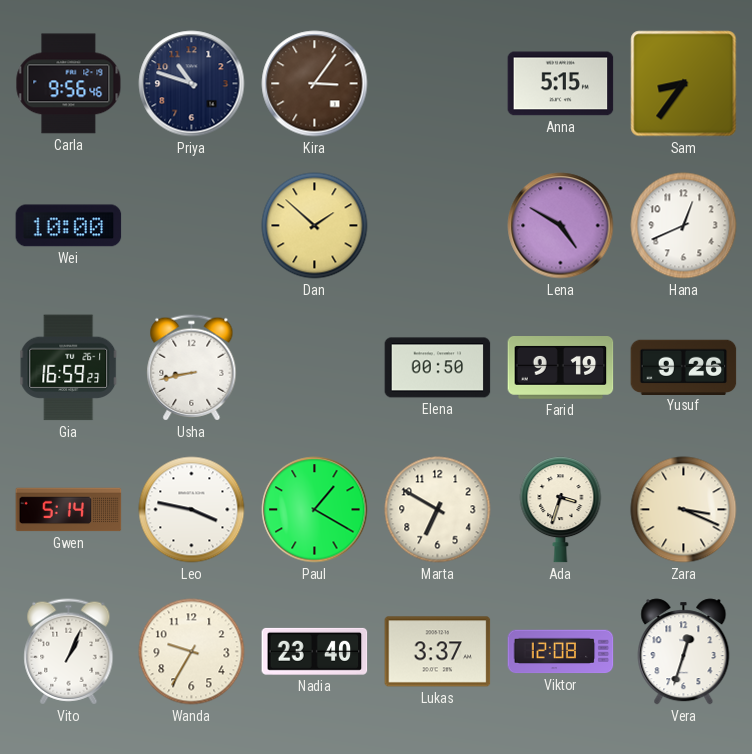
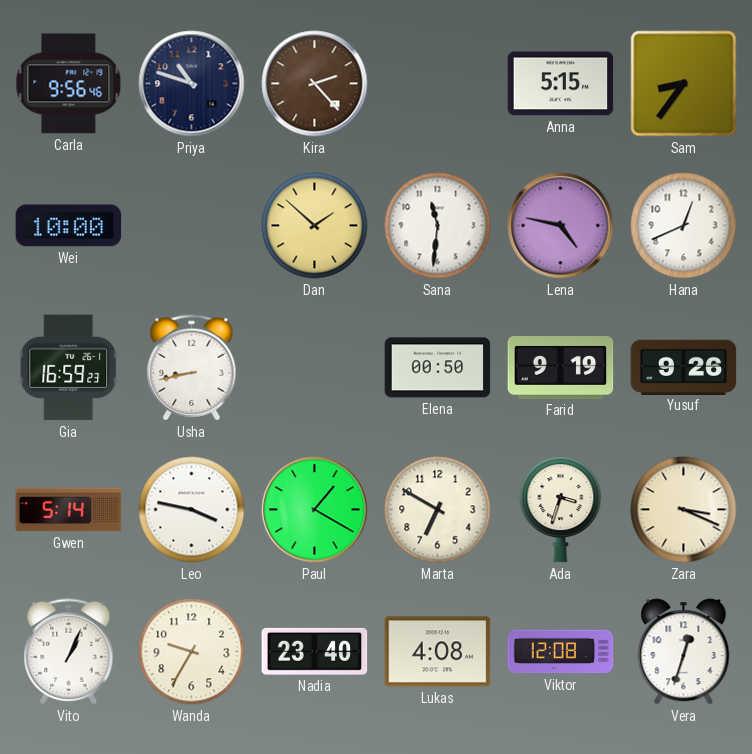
Kira: 3:06 -> 2:23 (315, 84)
Sana: none -> 11:31 (438, 226)
Lena: 4:50 -> 4:47 (561, 226)
Lukas: 3:37 -> 4:08 (438, 652)
